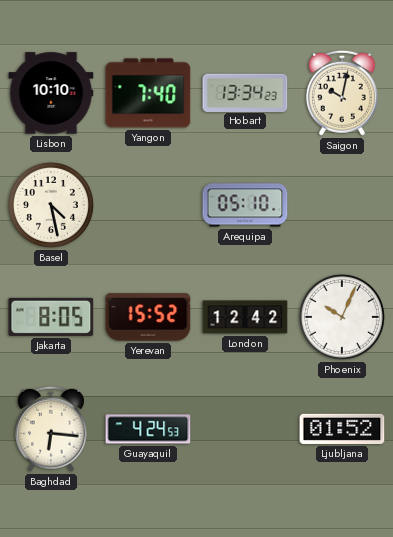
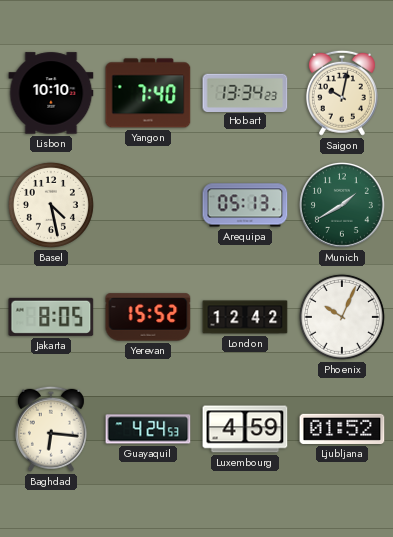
Arequipa: 05:10 -> 05:13 (245, 205)
Munich: none -> 1:40 (342, 205)
Luxembourg: none -> 4:59 (245, 429)
